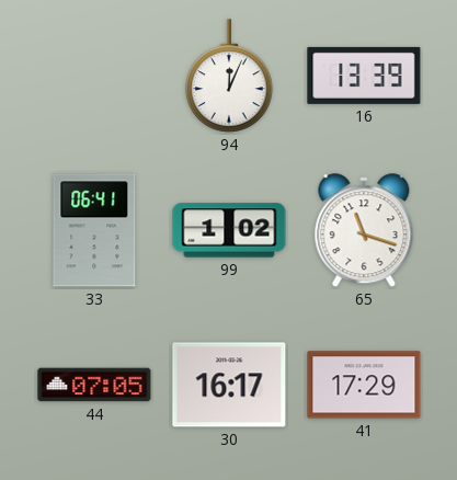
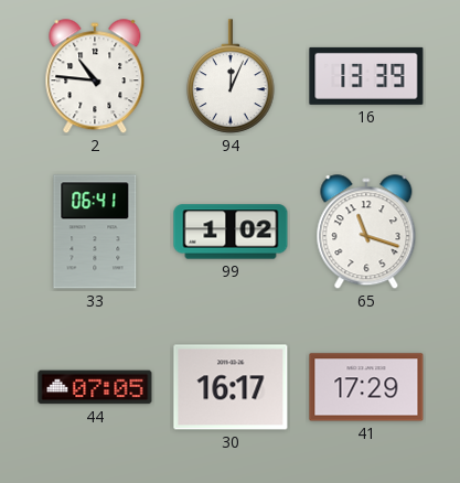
2: none -> 10:46 (95, 77)
